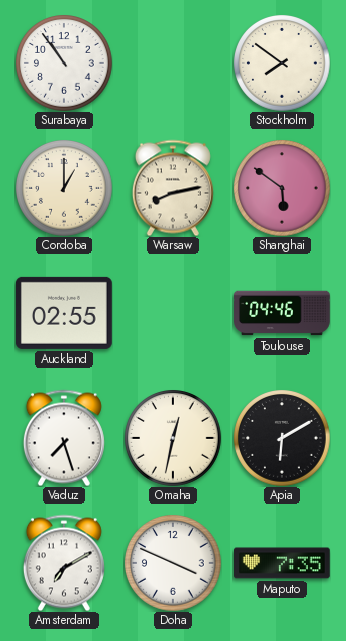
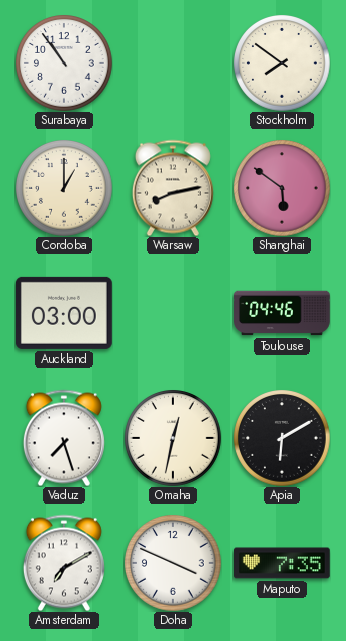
Auckland: 02:55 -> 03:00 (64, 313)
